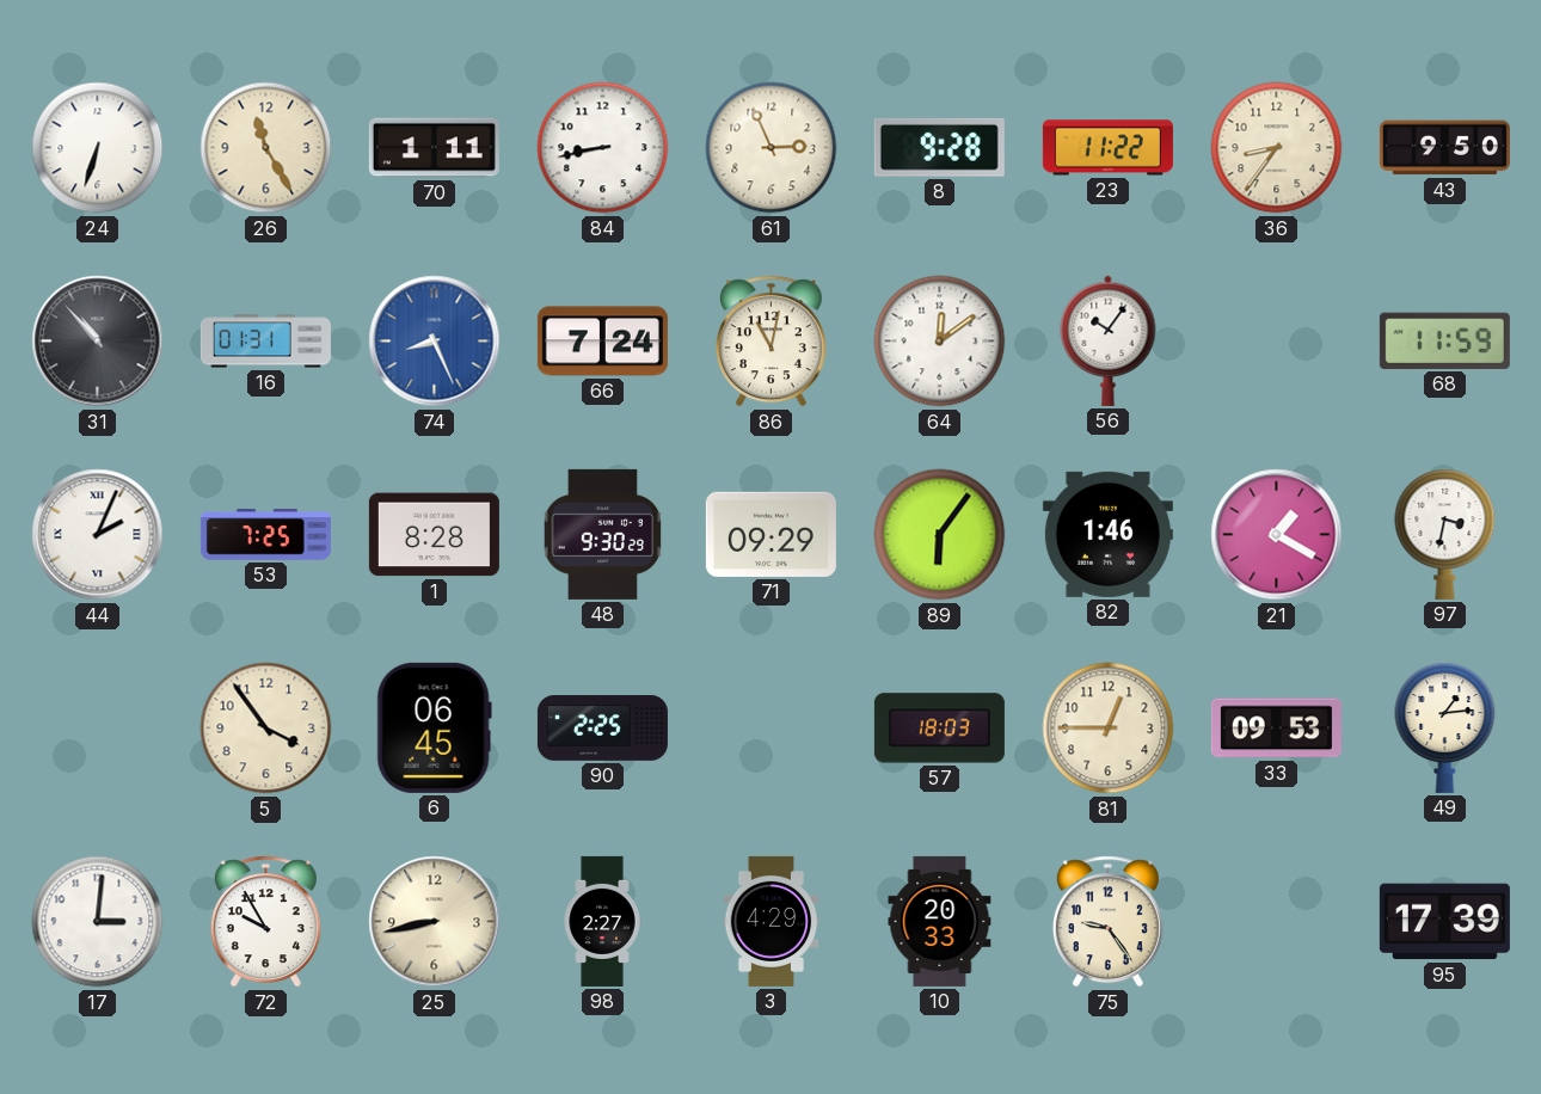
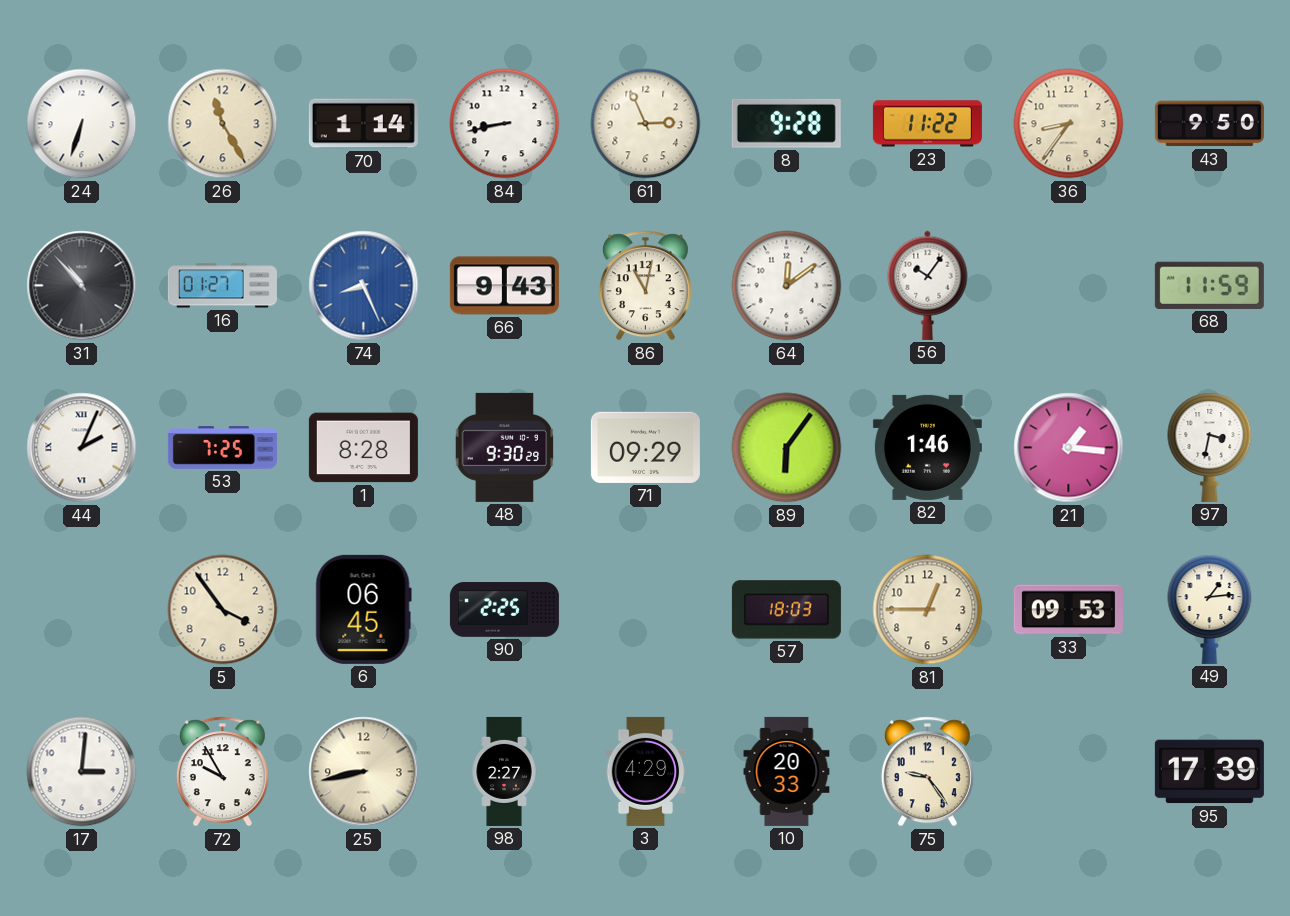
70: 1:11 -> 1:14 (363, 124)
16: 01:31 -> 01:27 (222, 286)
66: 7:24 -> 9:43 (504, 286)
21: 1:20 -> 1:16 (1069, 448)
